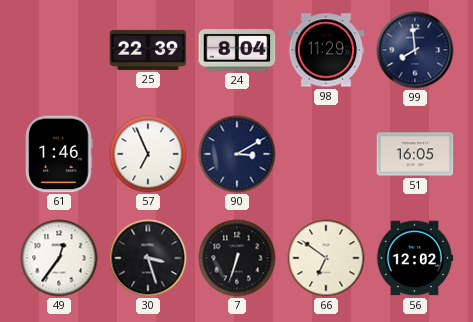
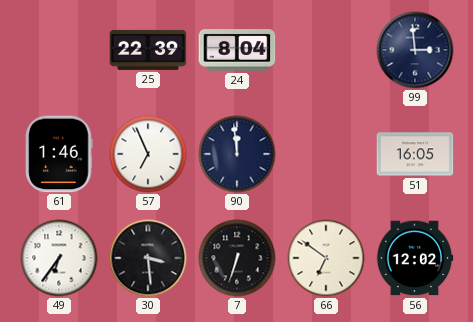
98: 11:29 -> none (326, 50)
99: 7:59 -> 2:59 (415, 50)
90: 3:10 -> 11:59 (237, 154)
49: 12:36 -> 6:36 (59, 258)
30: 3:27 -> 3:29 (148, 258)
